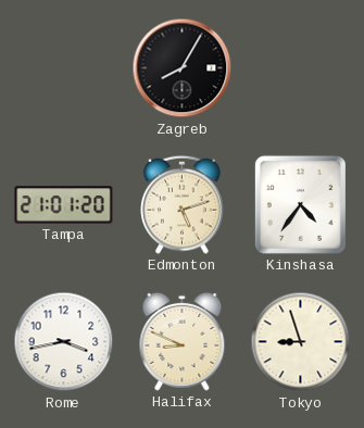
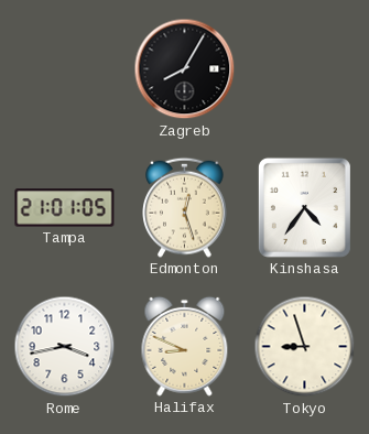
Tampa: 21:01:20 -> 21:01:05 (65, 208)
Edmonton: 5:12 -> 12:27 (185, 207)
